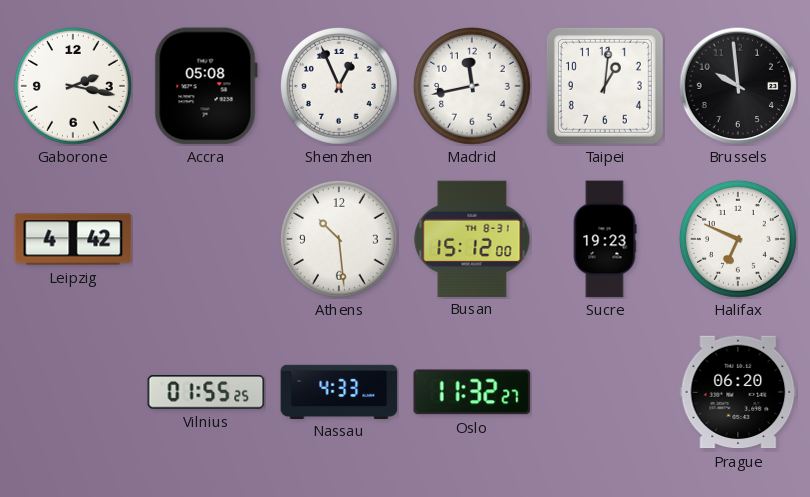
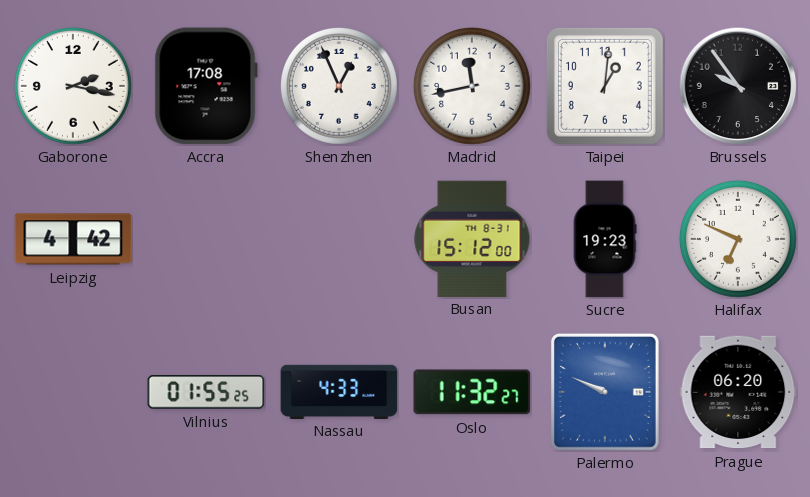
Accra: 05:08 -> 17:08 (206, 86)
Brussels: 9:59 -> 9:54 (738, 86)
Athens: 10:29 -> none (339, 239)
Palermo: none -> 9:49 (605, 392)
